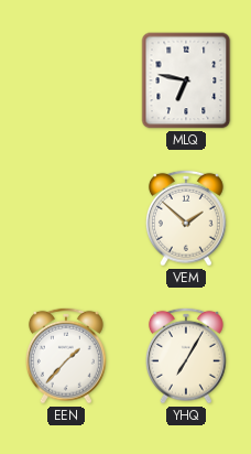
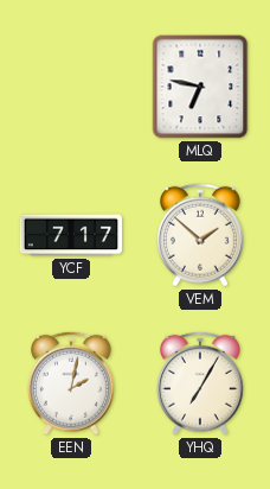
YCF: none -> 7:17 (70, 235)
EEN: 1:37 -> 2:02 (71, 383)
